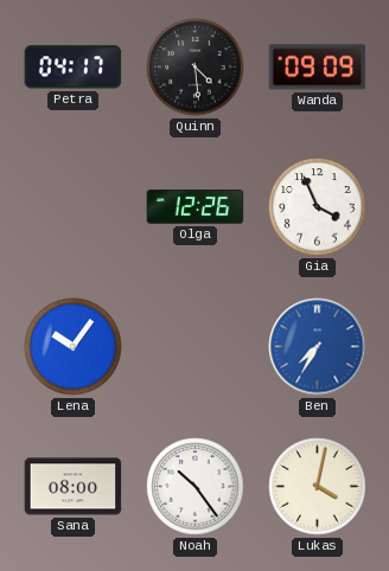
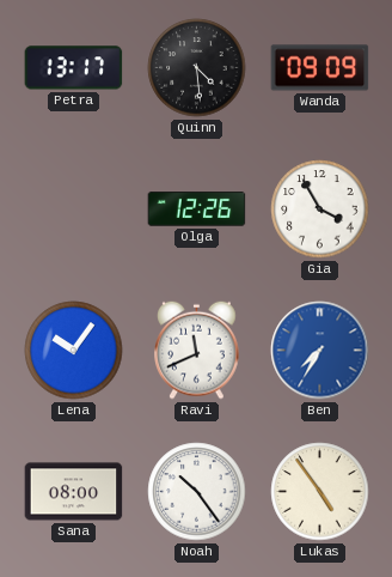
Petra: 04:17 -> 13:17 (74, 68)
Gia: 3:56 -> 3:55 (320, 209)
Ravi: none -> 11:41 (197, 350)
Lukas: 4:02 -> 4:54 (320, 492)
